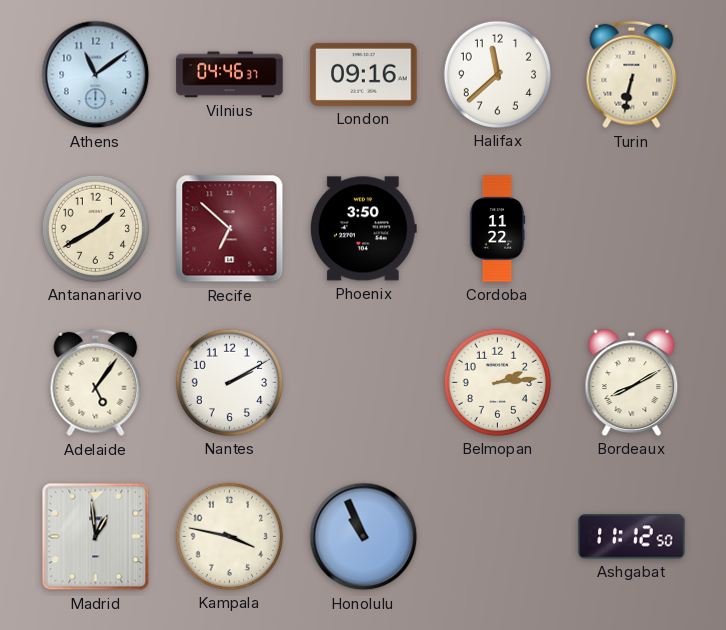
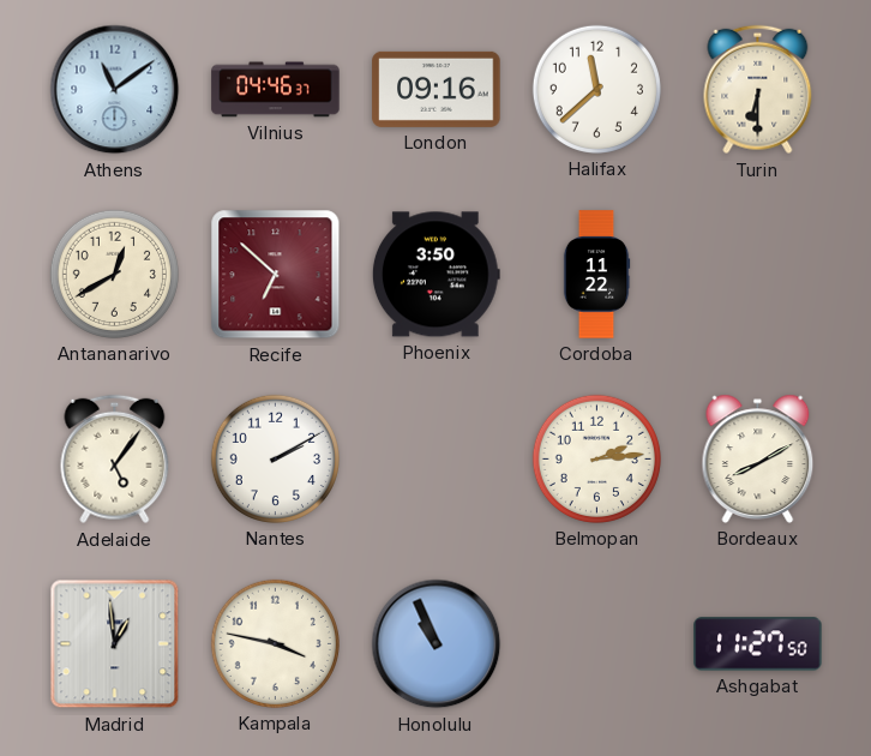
Turin: 6:32 -> 6:30 (758, 90)
Antananarivo: 1:40 -> 12:40 (114, 274)
Ashgabat: 11:12 -> 11:27 (758, 644)
